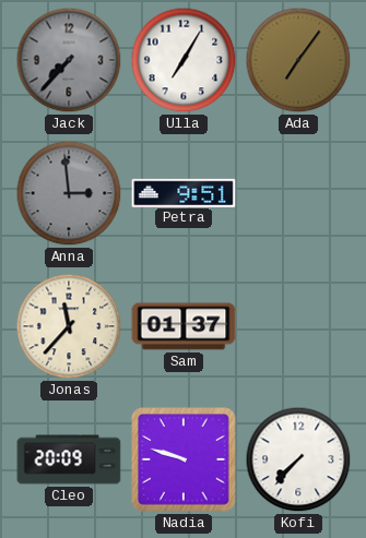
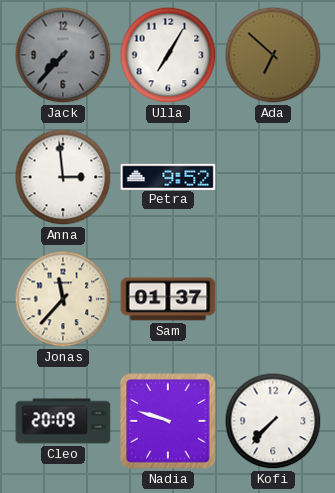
Ada: 7:06 -> 6:52 (273, 55)
Anna dial: grey -> white (63, 177)
Petra: 9:51 -> 9:52 (168, 176)
